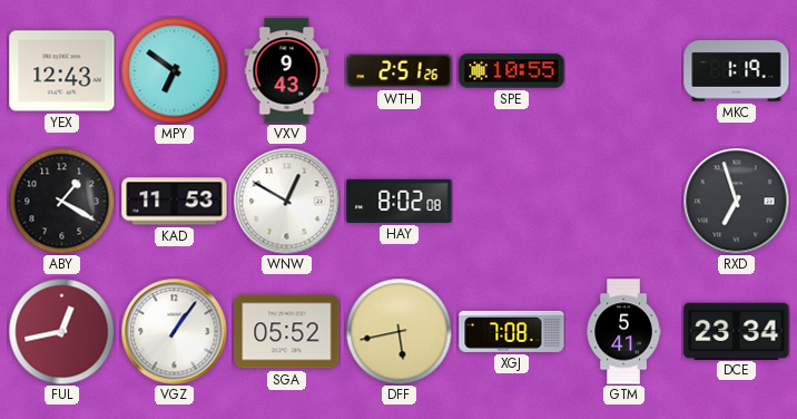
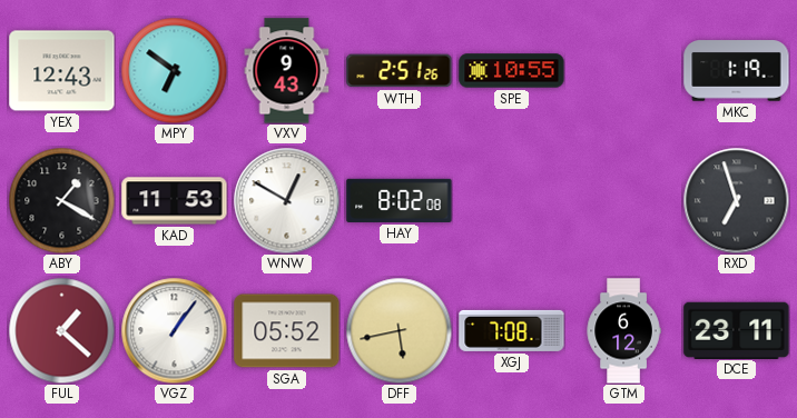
FUL: 12:43 -> 1:22 (61, 330)
GTM: 5:41 -> 6:12 (623, 331)
DCE: 23:34 -> 23:11 (737, 330)
